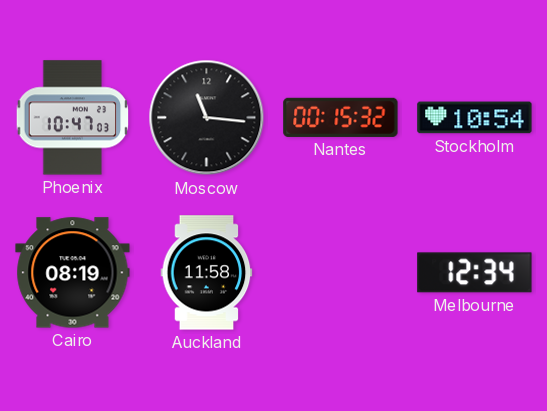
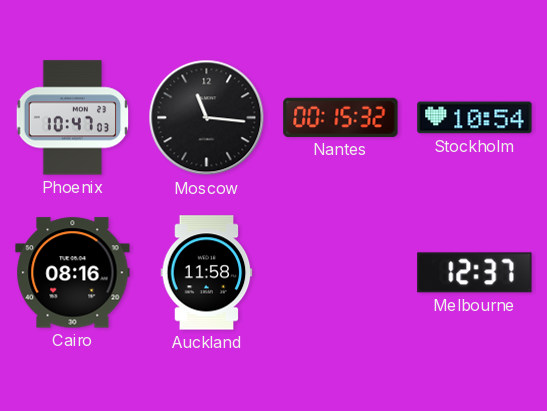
Cairo: 08:19 -> 08:16 (73, 273)
Melbourne: 12:34 -> 12:37 (475, 273)
